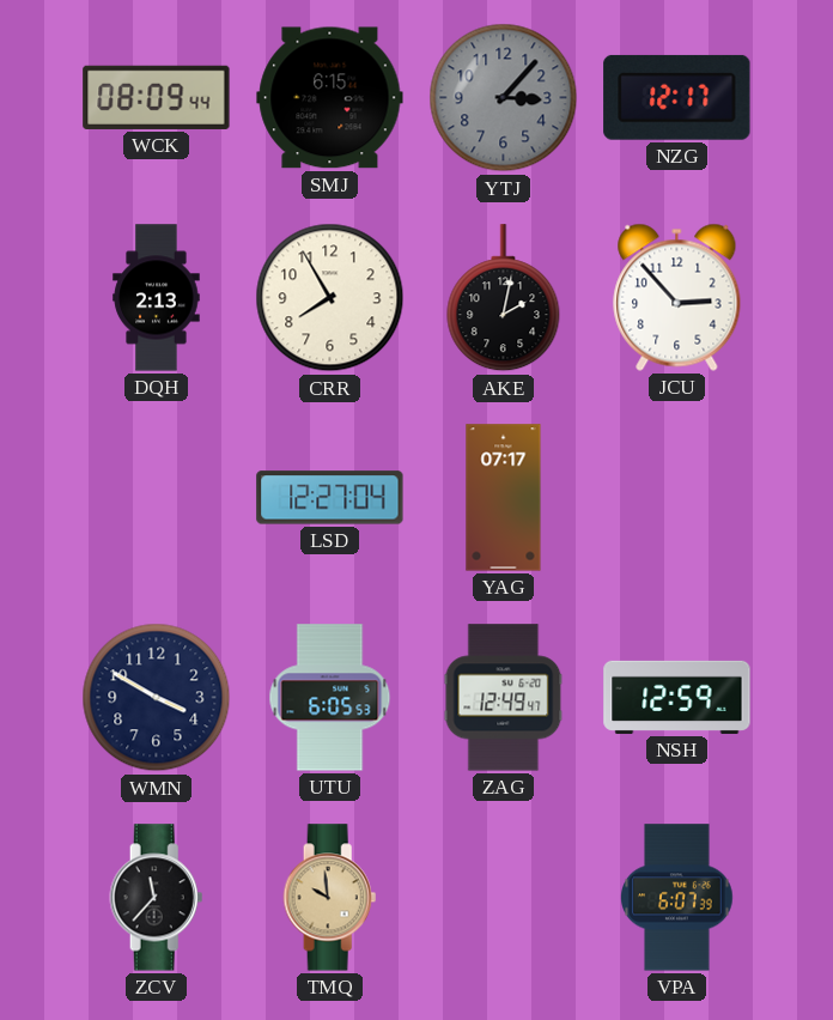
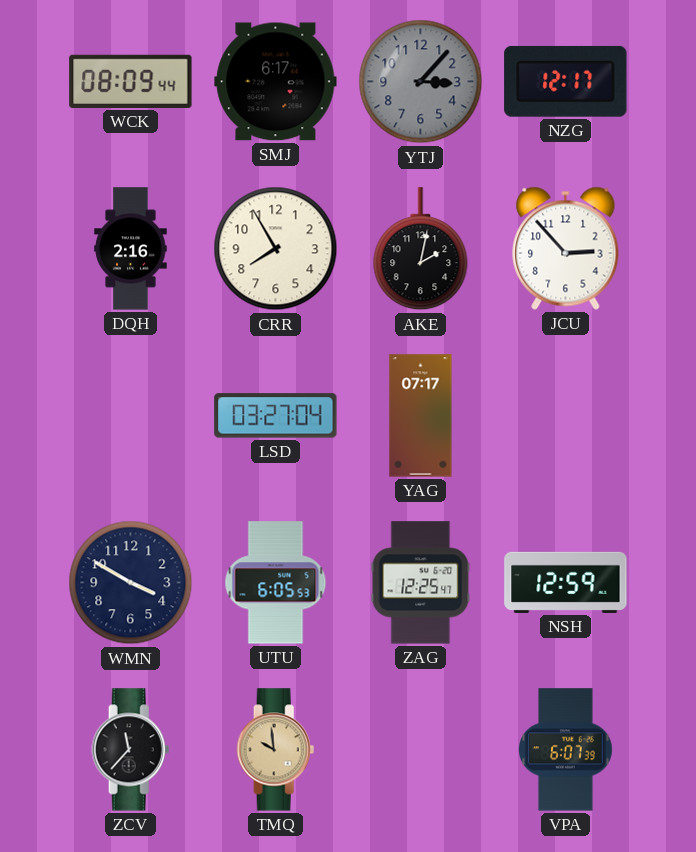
SMJ: 6:15 -> 6:17 (276, 82)
DQH: 2:13 -> 2:16 (131, 249)
LSD: 12:27 -> 03:27 (276, 416)
ZAG: 12:49 -> 12:25 (421, 583)
